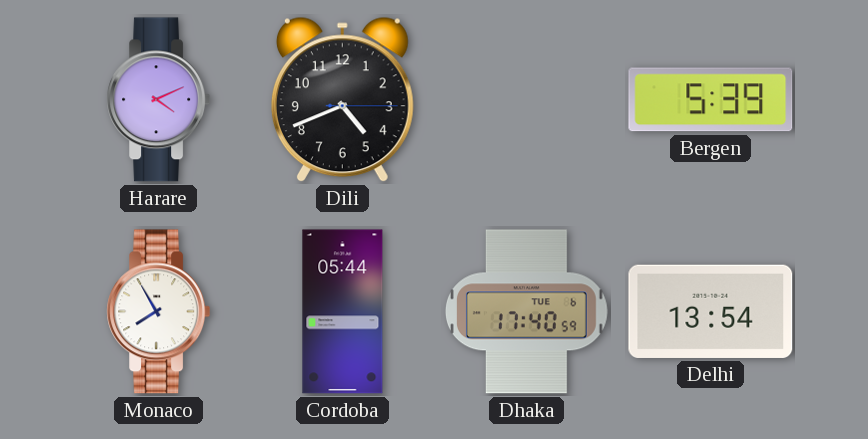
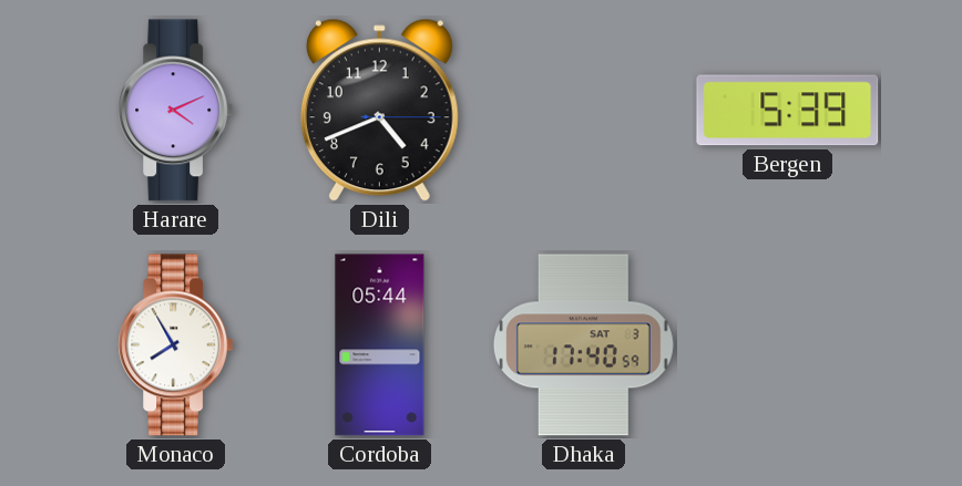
Dhaka date: TUE 6 -> SAT 3 (583, 345)
Delhi: 13:54 -> none (711, 311)
